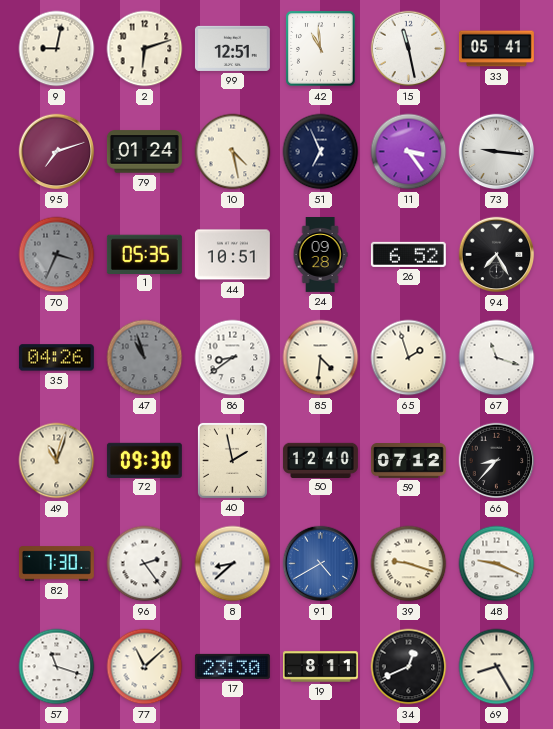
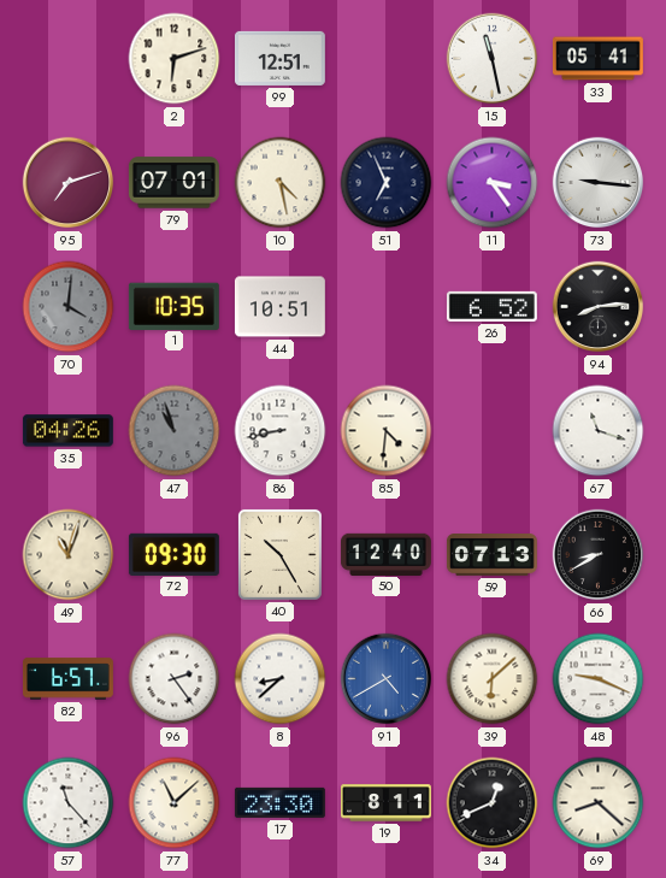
9: 9:02 -> none (57, 49)
42: 10:59 -> none (321, 49)
79: 01:24 -> 07:01 (173, 183)
70: 3:34 -> 4:01 (69, 307)
1: 05:35 -> 10:35 (173, 306)
24: 09:28 -> none (320, 255)
94: 7:25 -> 8:14 (599, 307)
86: 8:39 -> 8:43 (281, 431)
65: 1:57 -> none (409, 358)
40: 1:58 -> 10:25 (279, 554)
59: 07:12 -> 07:13 (491, 555)
66: 8:37 -> 8:40 (599, 555)
82: 7:30 -> 6:57 (67, 679)
39: 9:18 -> 6:08 (493, 679)
57: 11:18 -> 11:23 (69, 803)
69: 8:25 -> 8:22 (599, 803)
